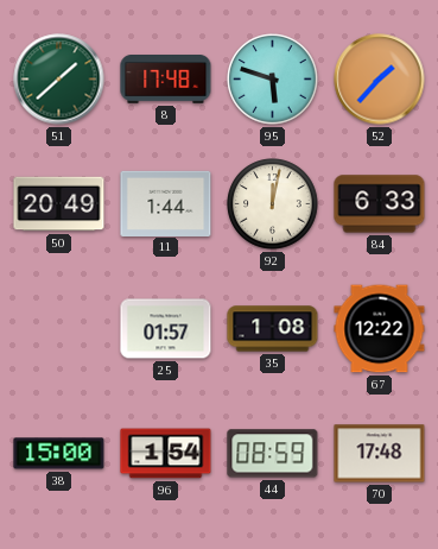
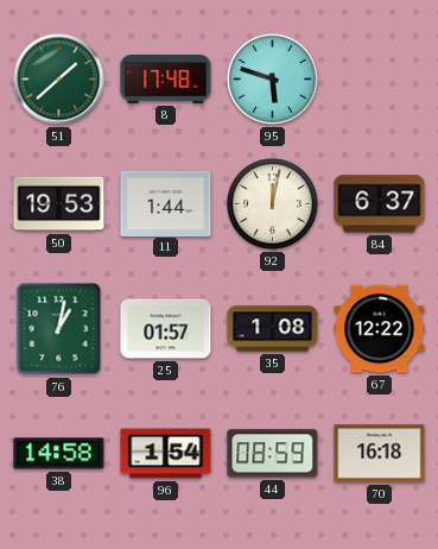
52: 1:37 -> none (380, 80)
50: 20:49 -> 19:53 (59, 204)
84: 6:33 -> 6:37 (380, 204)
76: none -> 1:02 (59, 329)
38: 15:00 -> 14:58 (59, 454)
70: 17:48 -> 16:18 (380, 454)
